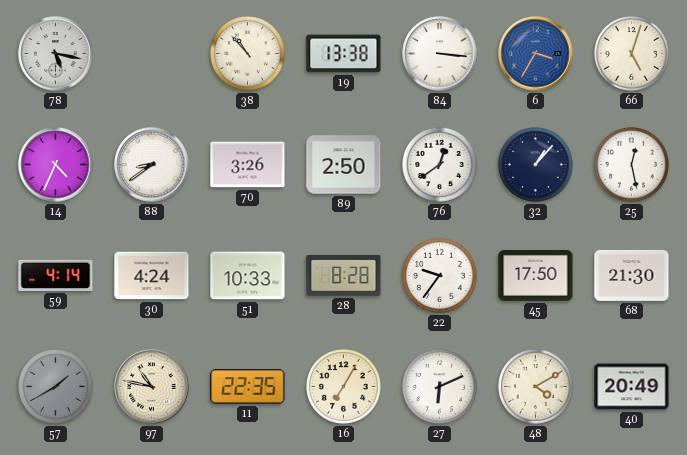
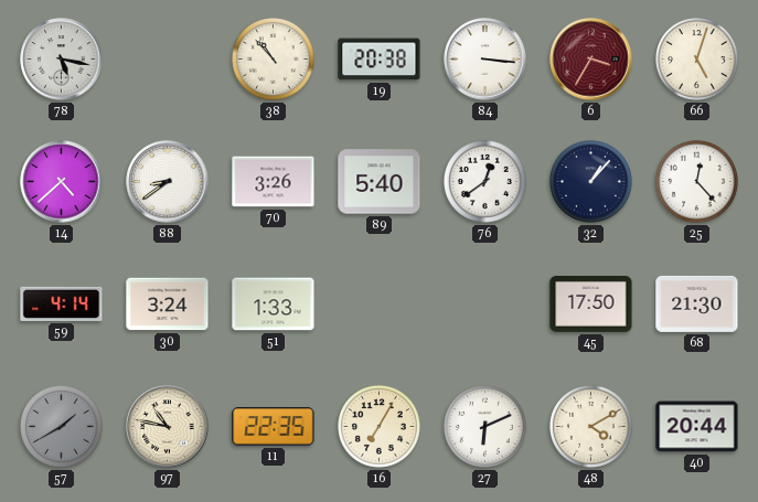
19: 13:38 -> 20:38 (380, 60)
6 dial: blue -> burgundy (591, 60)
14: 4:34 -> 4:38 (62, 182)
89: 2:50 -> 5:40 (380, 182)
25: 12:28 -> 12:23 (697, 182)
30: 4:24 -> 3:24 (168, 305)
51: 10:33 -> 1:33 (274, 305)
28: 8:28 -> none (344, 275)
22: 9:36 -> none (440, 276)
40: 20:49 -> 20:44 (697, 427)
